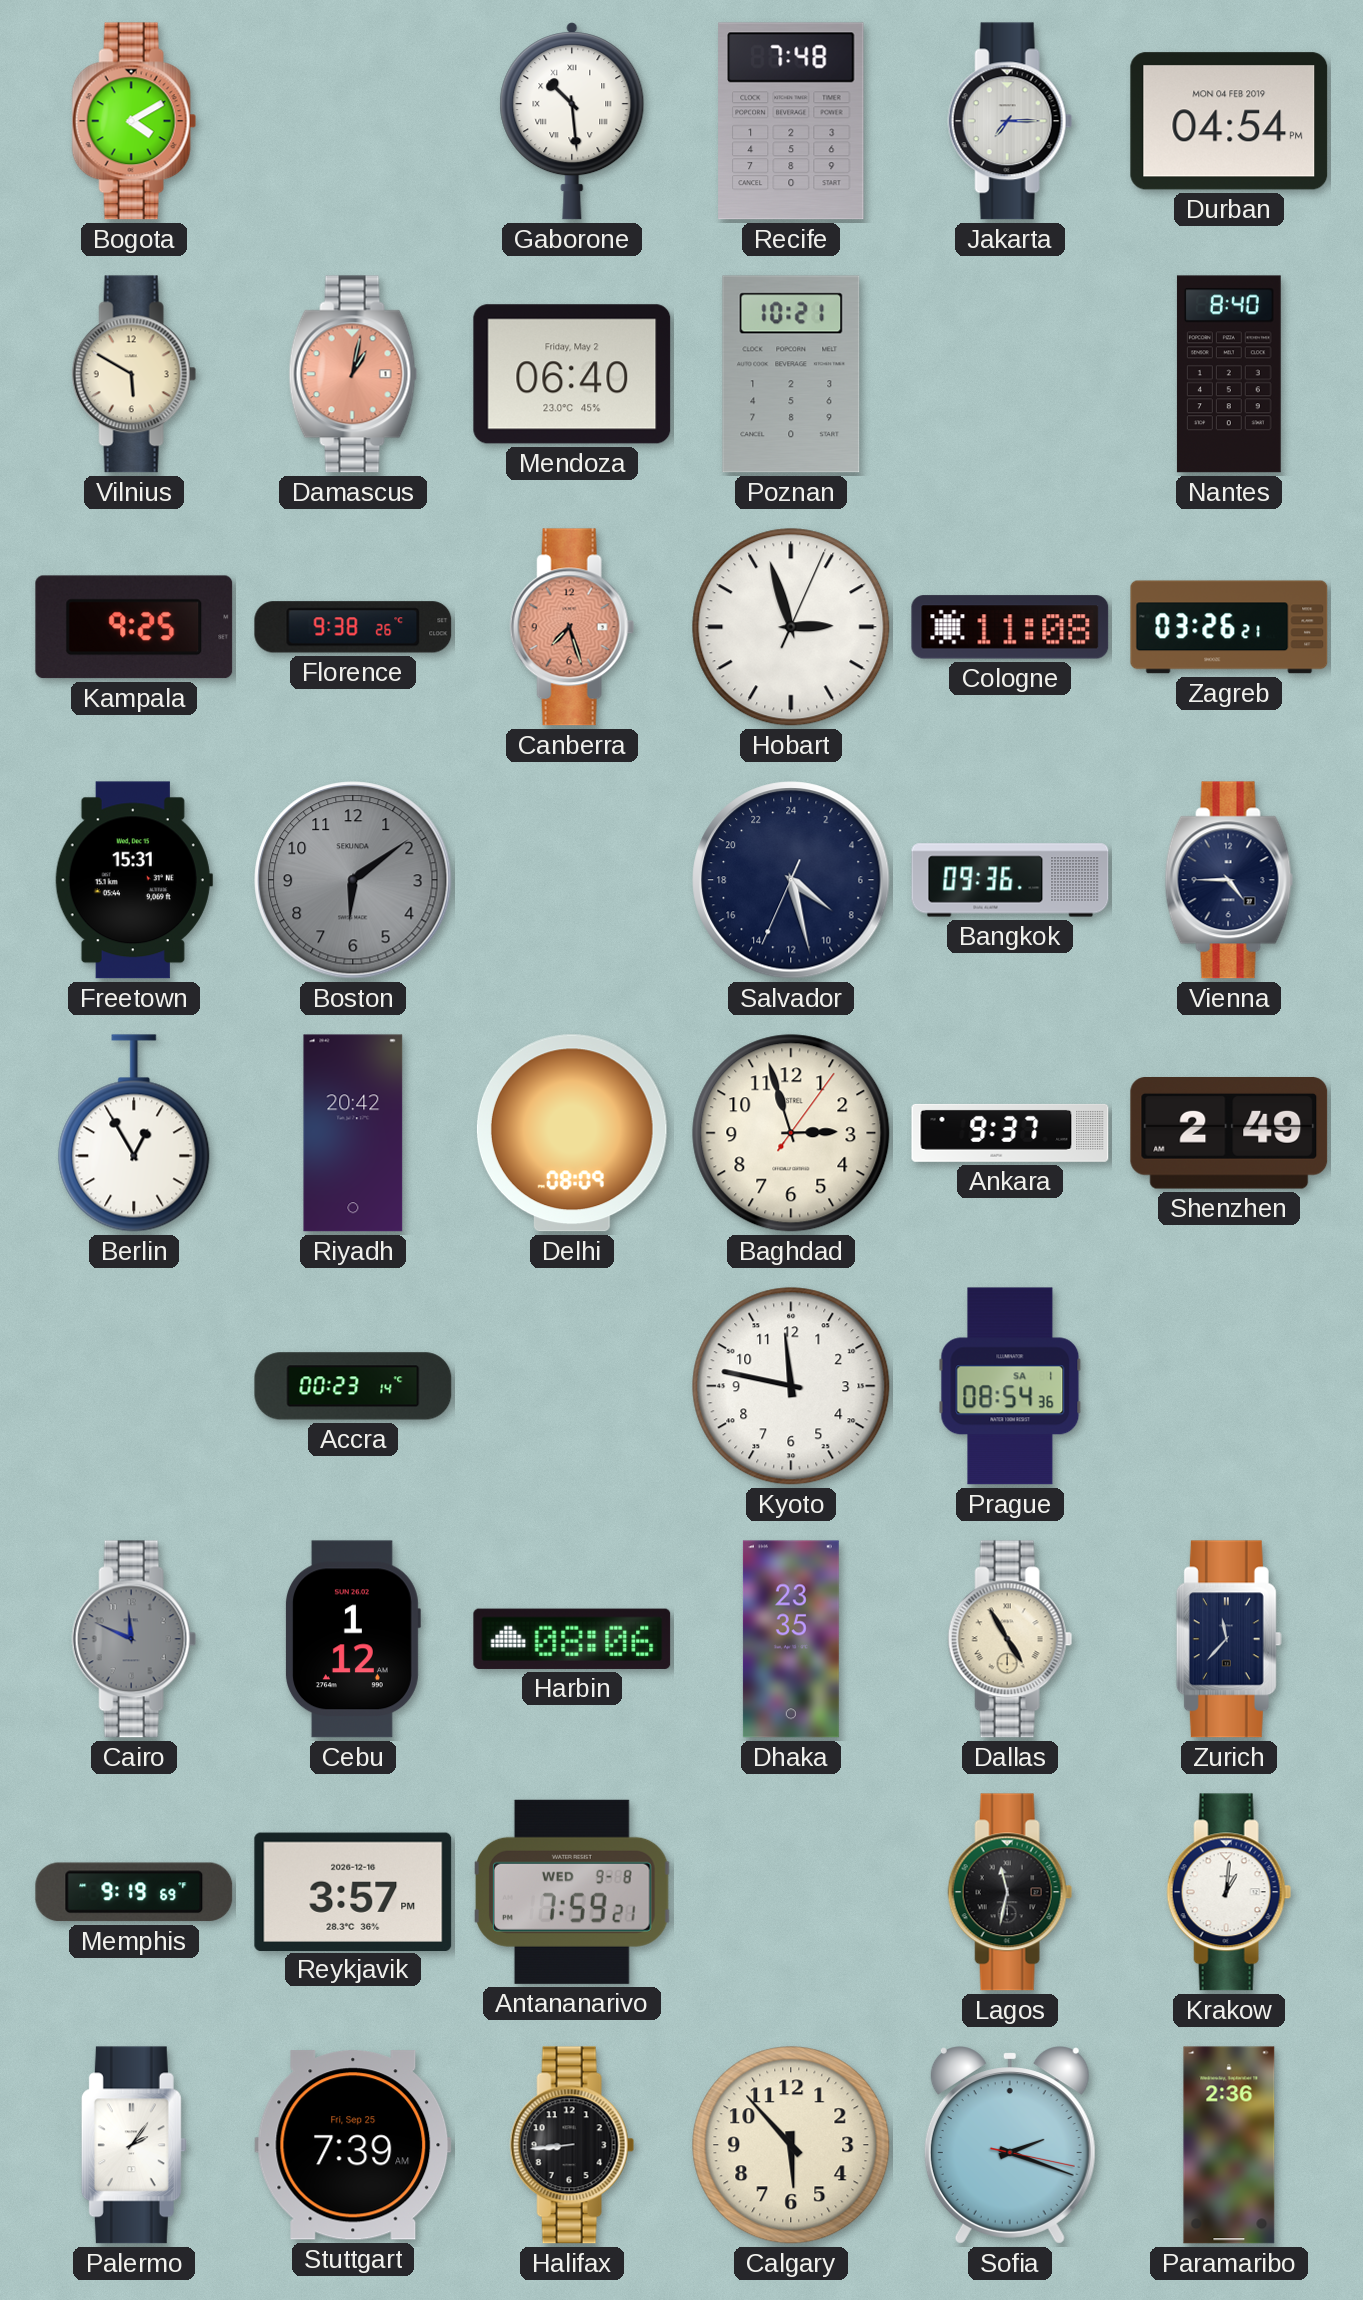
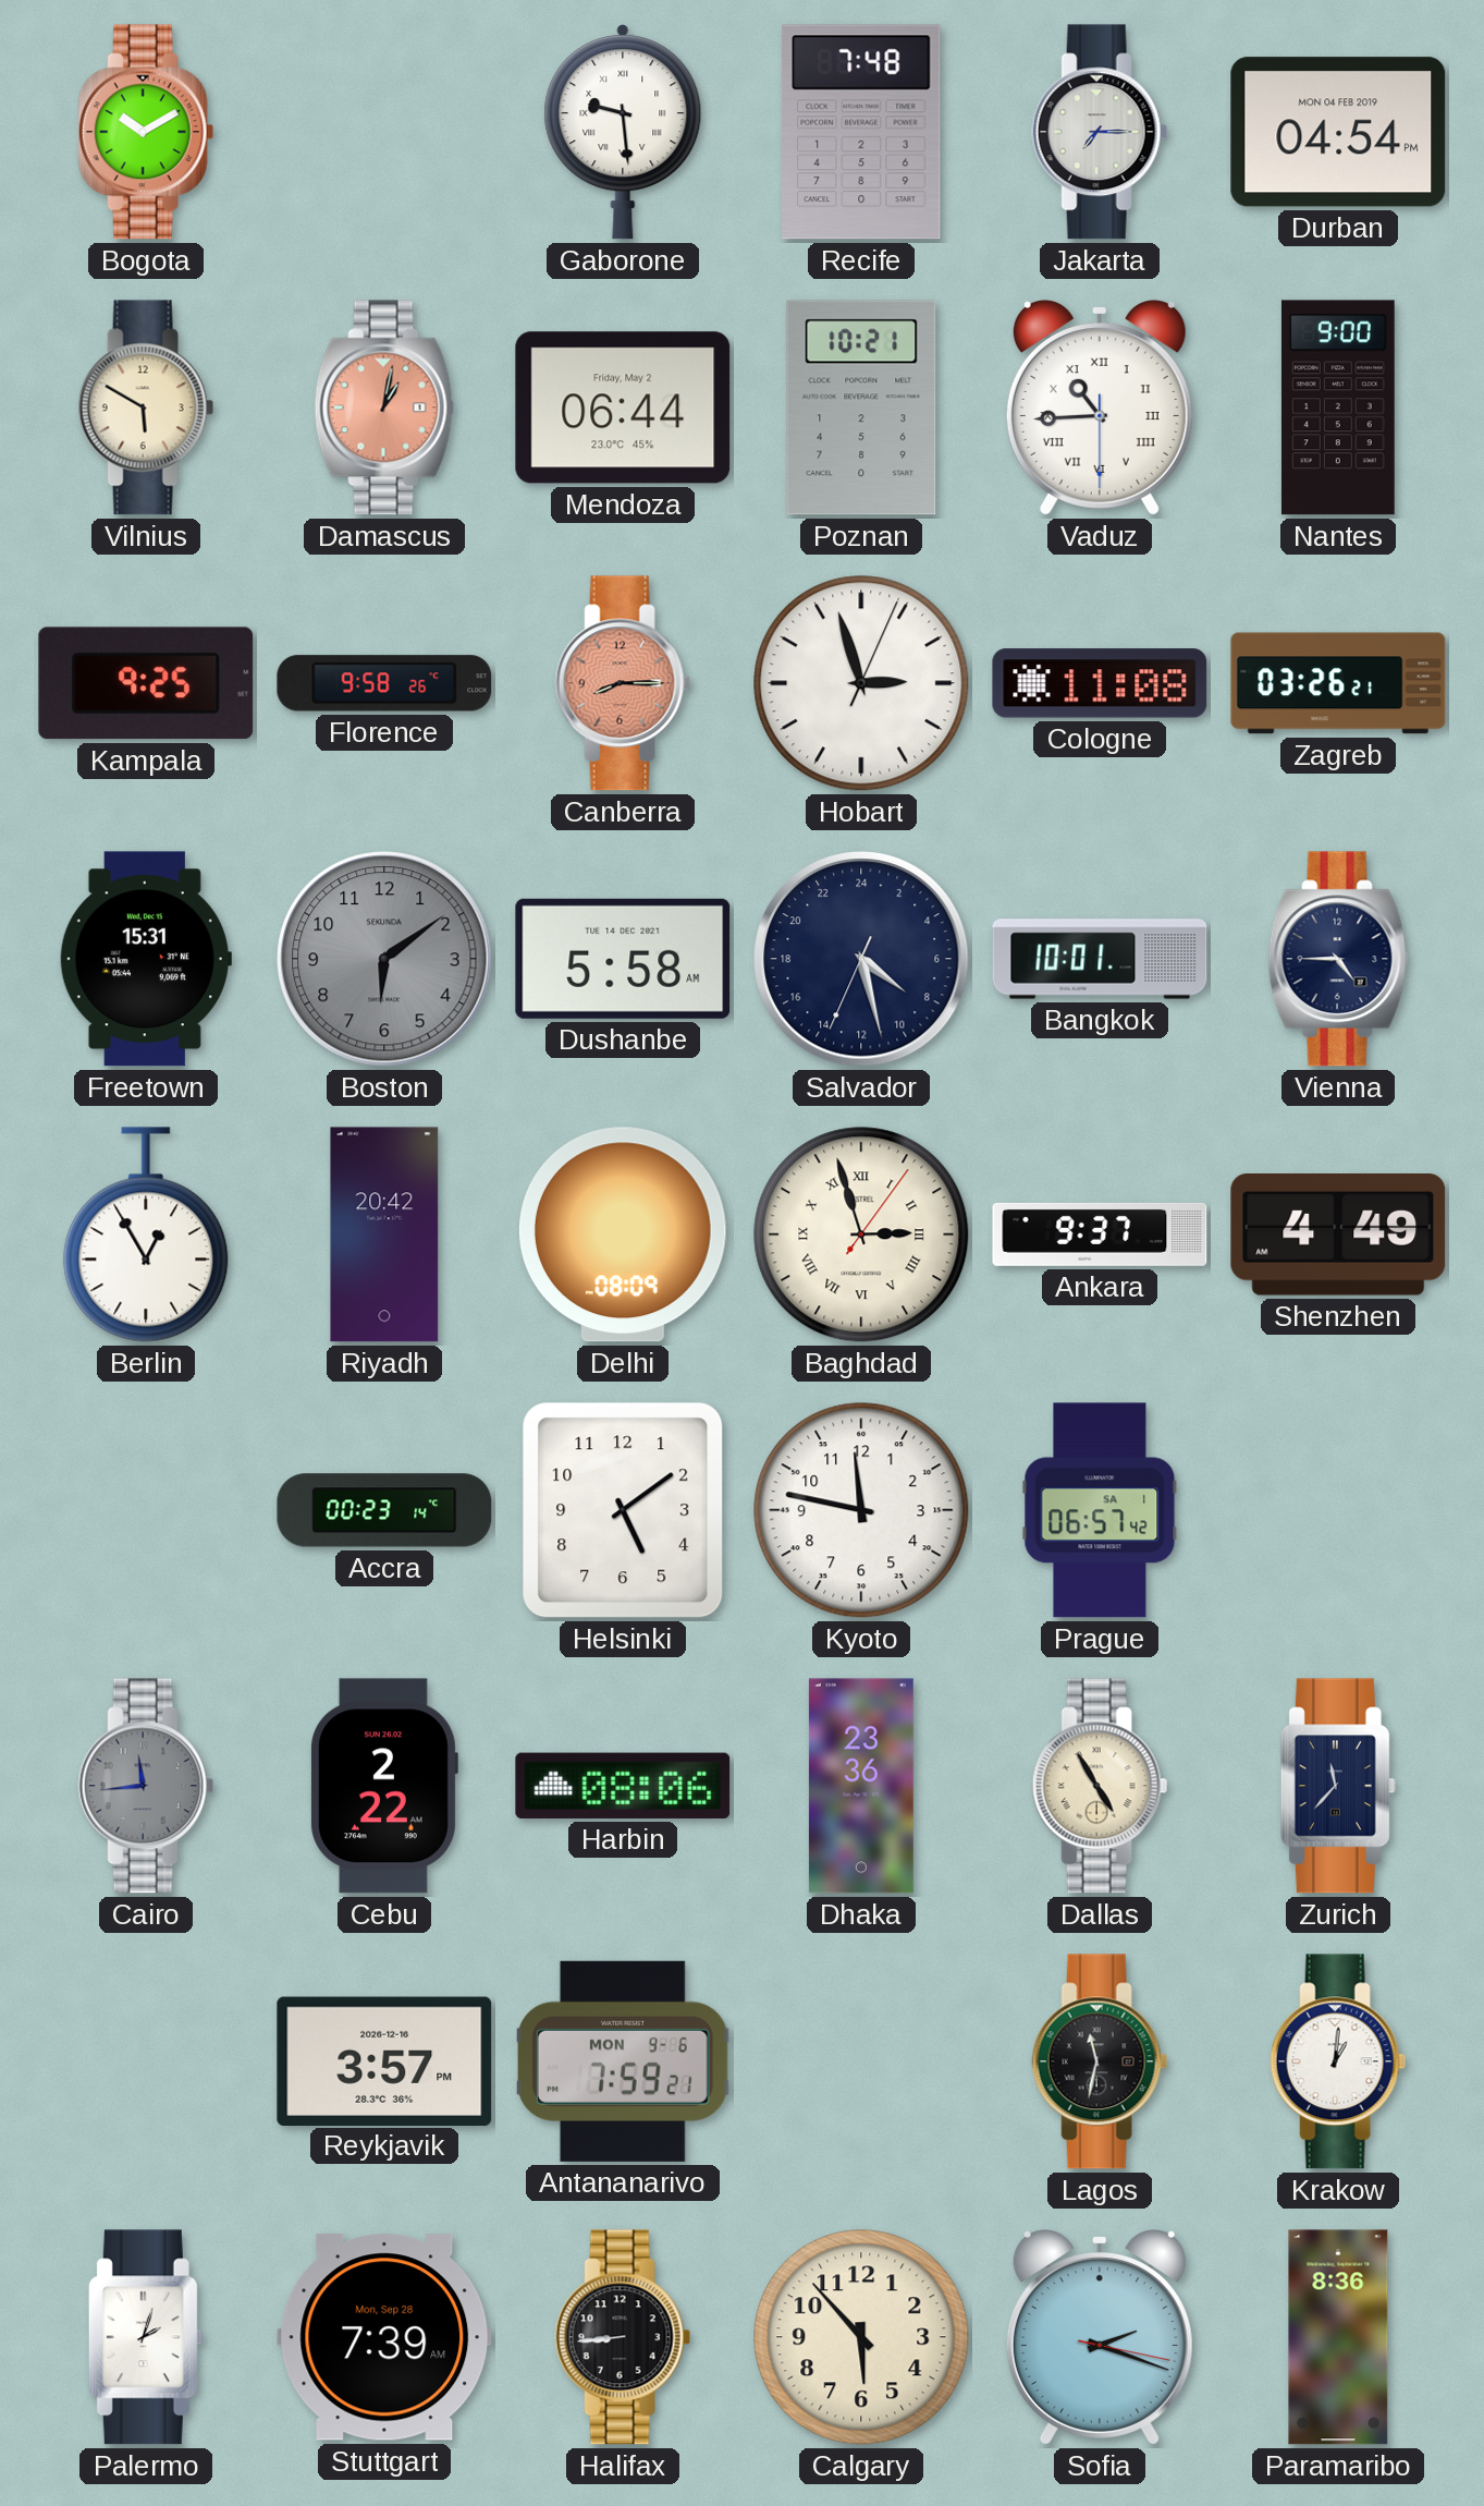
Bogota: 4:10 -> 10:10 (146, 132)
Gaborone: 10:29 -> 9:29 (623, 132)
Mendoza: 06:40 -> 06:44 (623, 407)
Vaduz: none -> 10:44 (1100, 407)
Nantes: 8:40 -> 9:00 (1338, 407)
Florence: 9:38 -> 9:58 (384, 683)
Canberra: 7:27 -> 8:15 (623, 683)
Dushanbe: none -> 5:58 (623, 959)
Bangkok: 09:36 -> 10:01 (1100, 959)
Baghdad numerals: Arabic -> Roman (861, 1234)
Shenzhen: 2:49 -> 4:49 (1338, 1236)
Helsinki: none -> 5:09 (623, 1510)
Prague: 08:54 -> 06:57 (1100, 1510)
Cairo: 11:49 -> 11:44 (146, 1786)
Cebu: 1:12 -> 2:22 (383, 1786)
Dhaka: 23:35 -> 23:36 (861, 1786)
Memphis: 9:19 -> none (134, 1892)
Antananarivo date: WED 9-8 -> MON 9-6 (624, 2061)
Palermo: 2:06 -> 2:03 (146, 2337)
Stuttgart date: Fri, Sep 25 -> Mon, Sep 28 (384, 2337)
Paramaribo: 2:36 -> 8:36 (1338, 2337)
